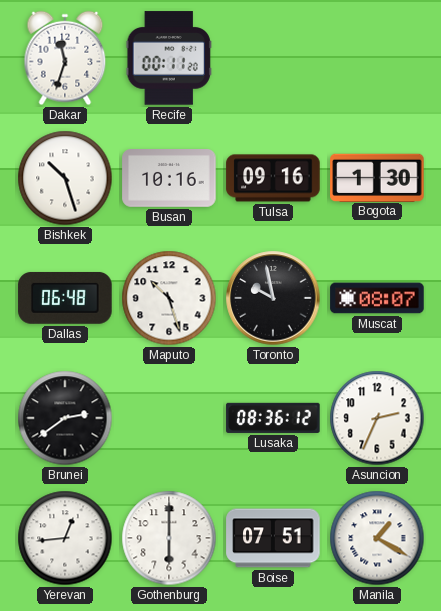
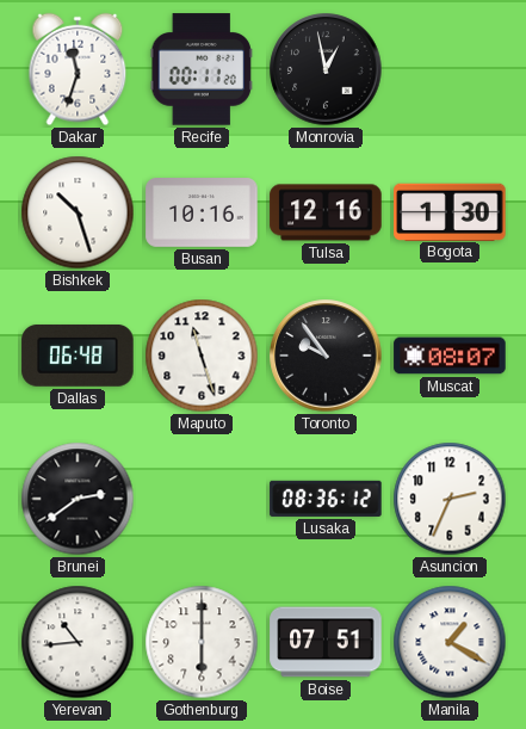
Monrovia: none -> 12:58 (326, 69)
Tulsa: 09:16 -> 12:16 (326, 212)
Maputo: 10:27 -> 11:27 (202, 356)
Toronto: 9:58 -> 9:54 (326, 356)
Yerevan: 12:44 -> 10:44 (78, 642)
